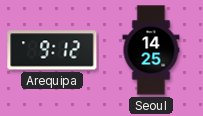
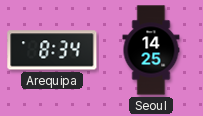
Arequipa: 9:12 -> 8:34 (52, 50)
